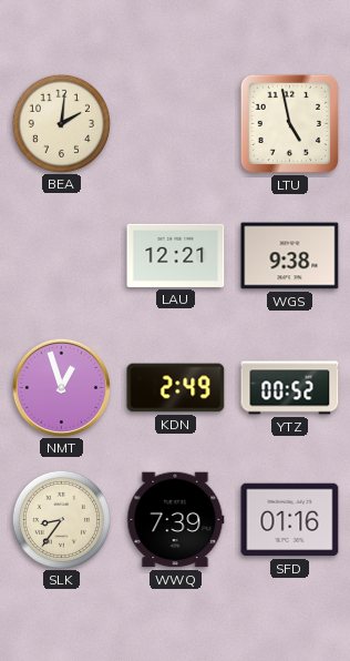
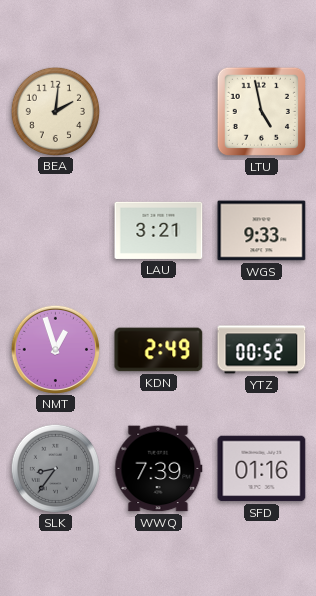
LAU: 12:21 -> 3:21 (159, 230)
WGS: 9:38 -> 9:33 (262, 231)
SLK dial: cream -> grey (55, 468)
